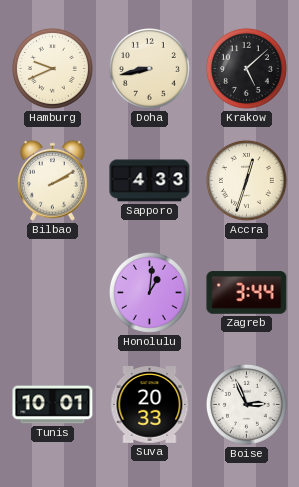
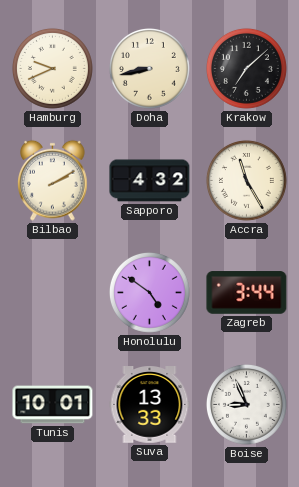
Krakow: 5:08 -> 7:08 (246, 68)
Sapporo: 4:33 -> 4:32 (150, 181)
Accra: 12:33 -> 11:25 (246, 180)
Honolulu: 1:01 -> 4:51 (149, 292)
Suva: 20:33 -> 13:33 (150, 405)
Boise: 2:56 -> 8:56 (246, 404)
